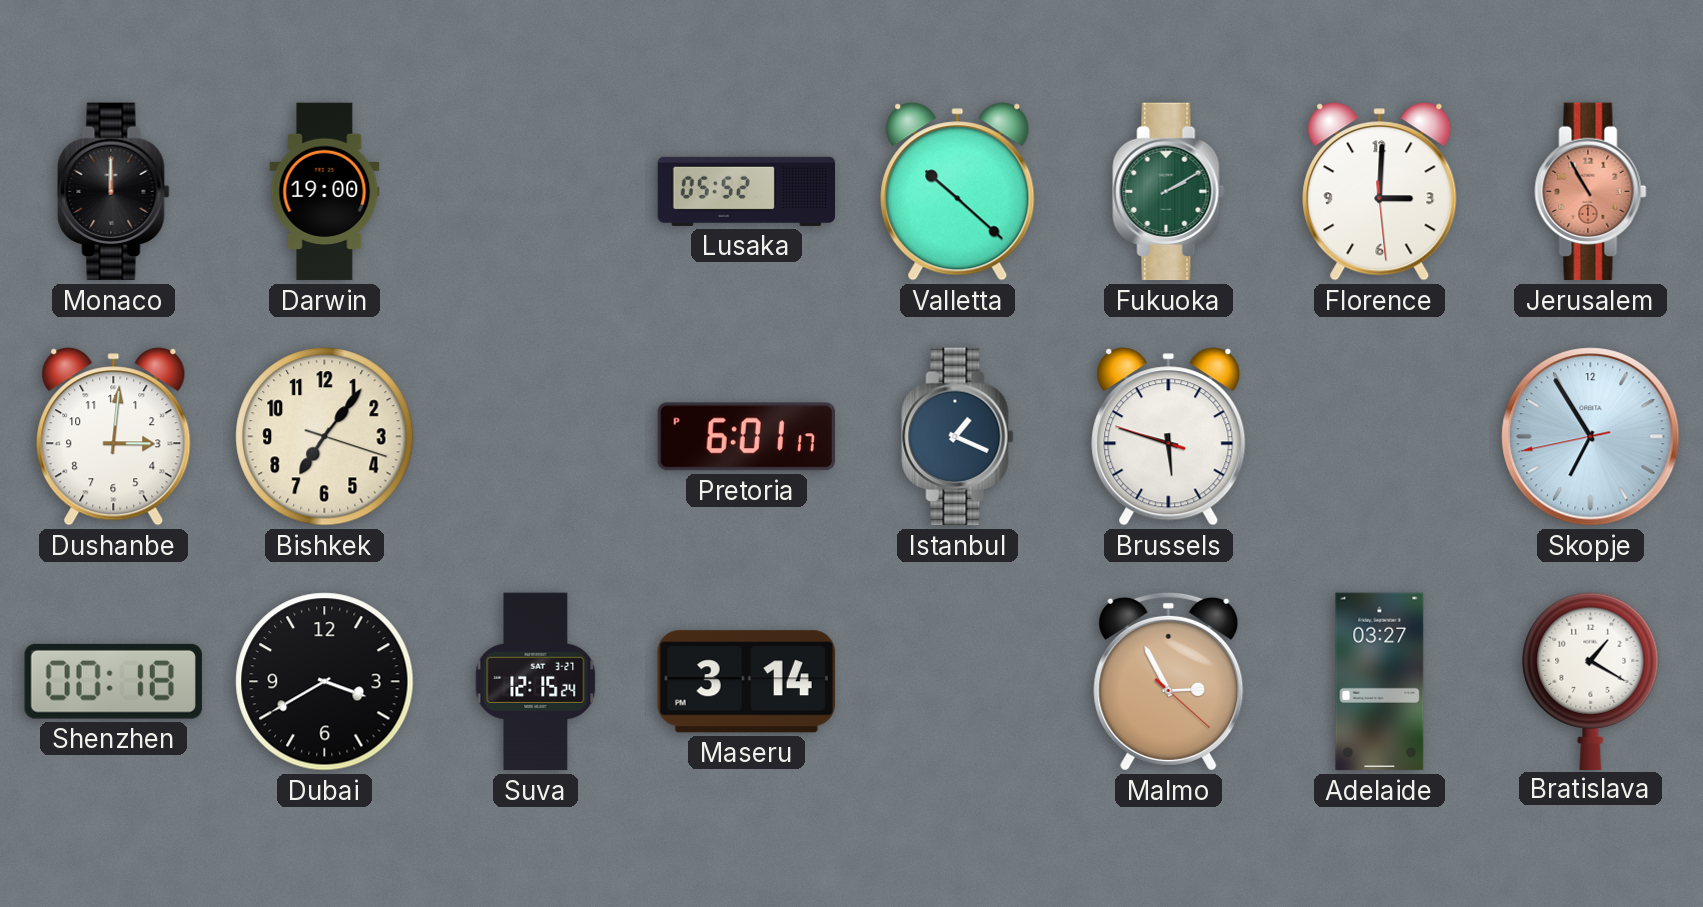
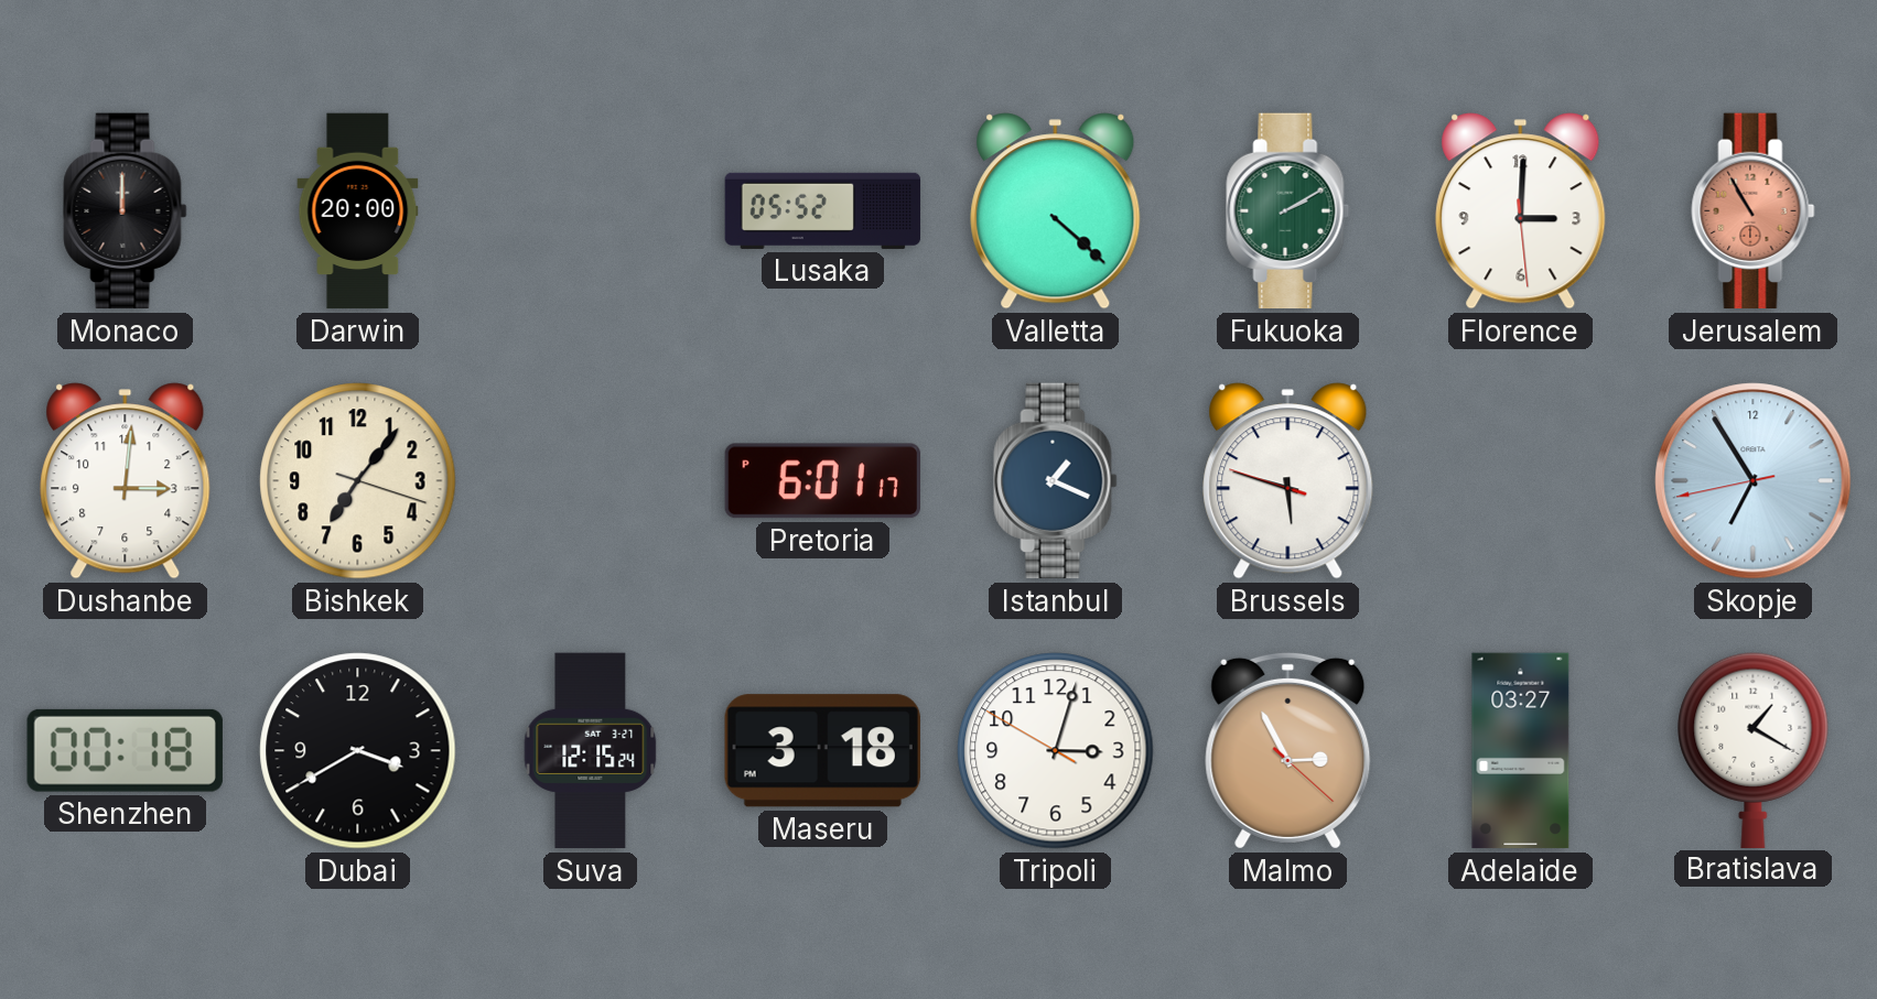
Darwin: 19:00 -> 20:00 (358, 211)
Valletta: 10:22 -> 4:22 (1056, 211)
Maseru: 3:14 -> 3:18 (822, 751)
Tripoli: none -> 3:02 (1056, 751)
